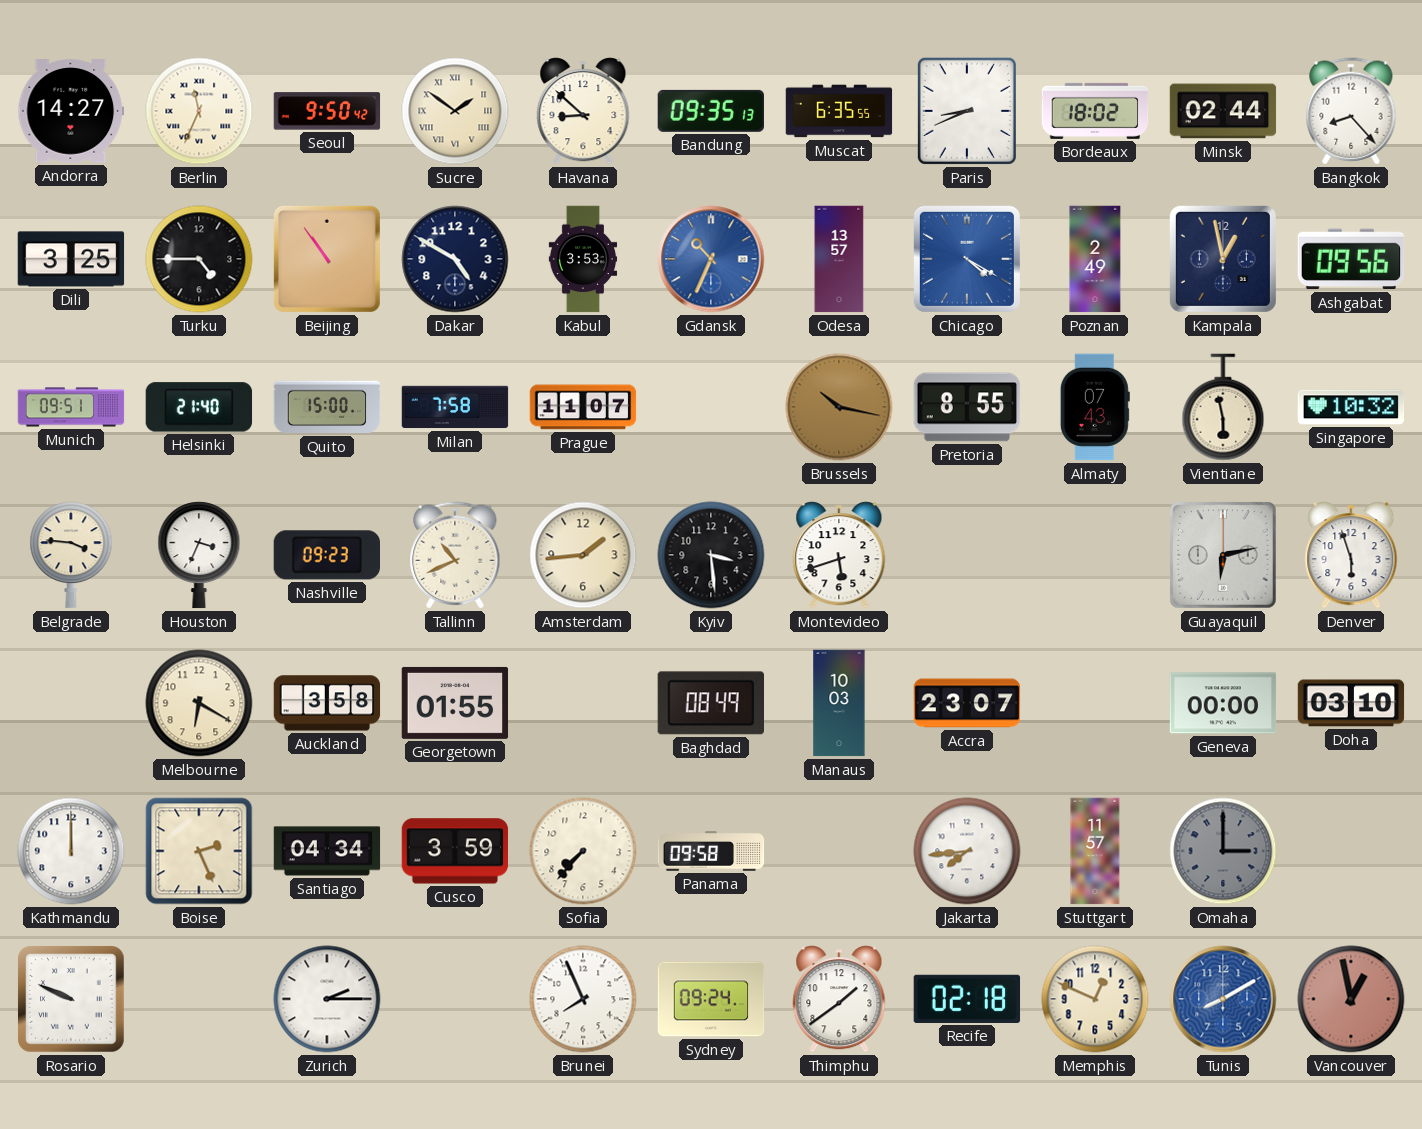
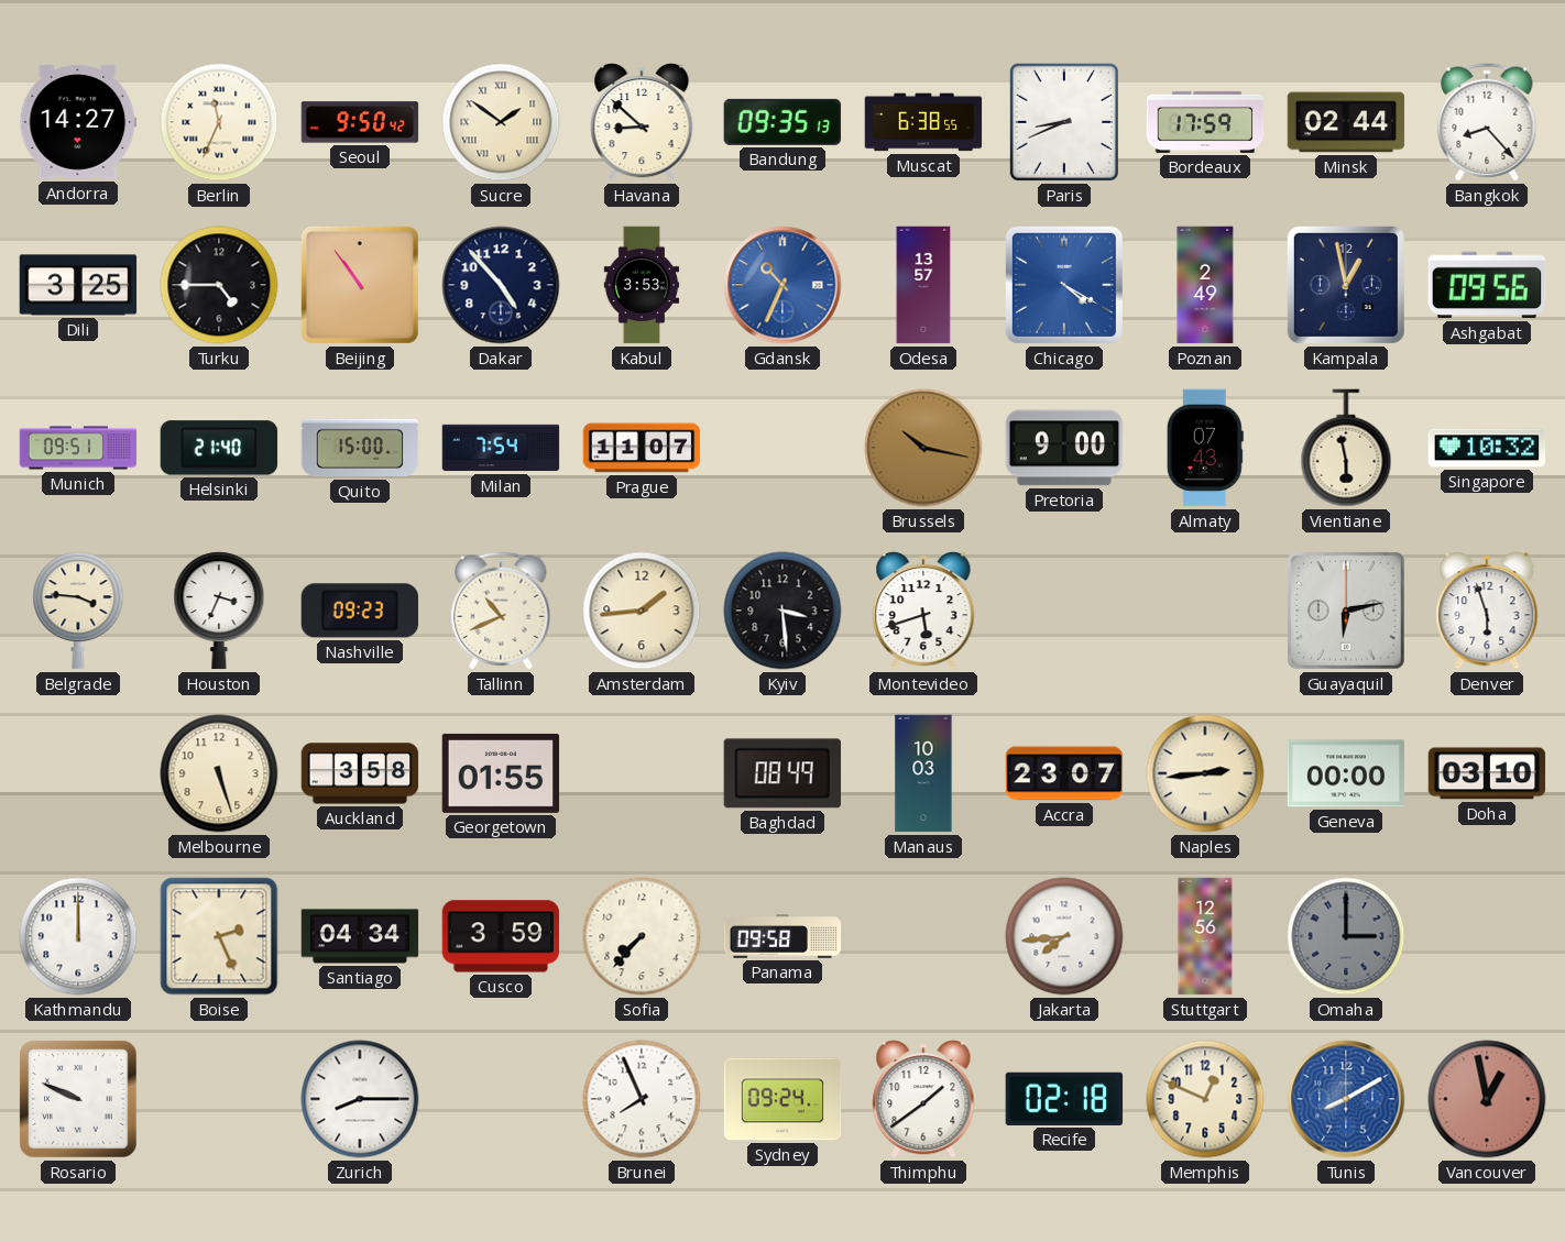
Muscat: 6:35 -> 6:38 (923, 122)
Bordeaux: 18:02 -> 17:59 (1205, 122)
Dakar: 4:50 -> 4:53 (501, 285)
Milan: 7:58 -> 7:54 (501, 448)
Pretoria: 8:55 -> 9:00 (1064, 448)
Melbourne: 6:20 -> 5:27 (219, 773)
Naples: none -> 2:44 (1205, 773)
Stuttgart: 11:57 -> 12:56 (1205, 936)
Zurich: 2:15 -> 8:15 (360, 1099)
